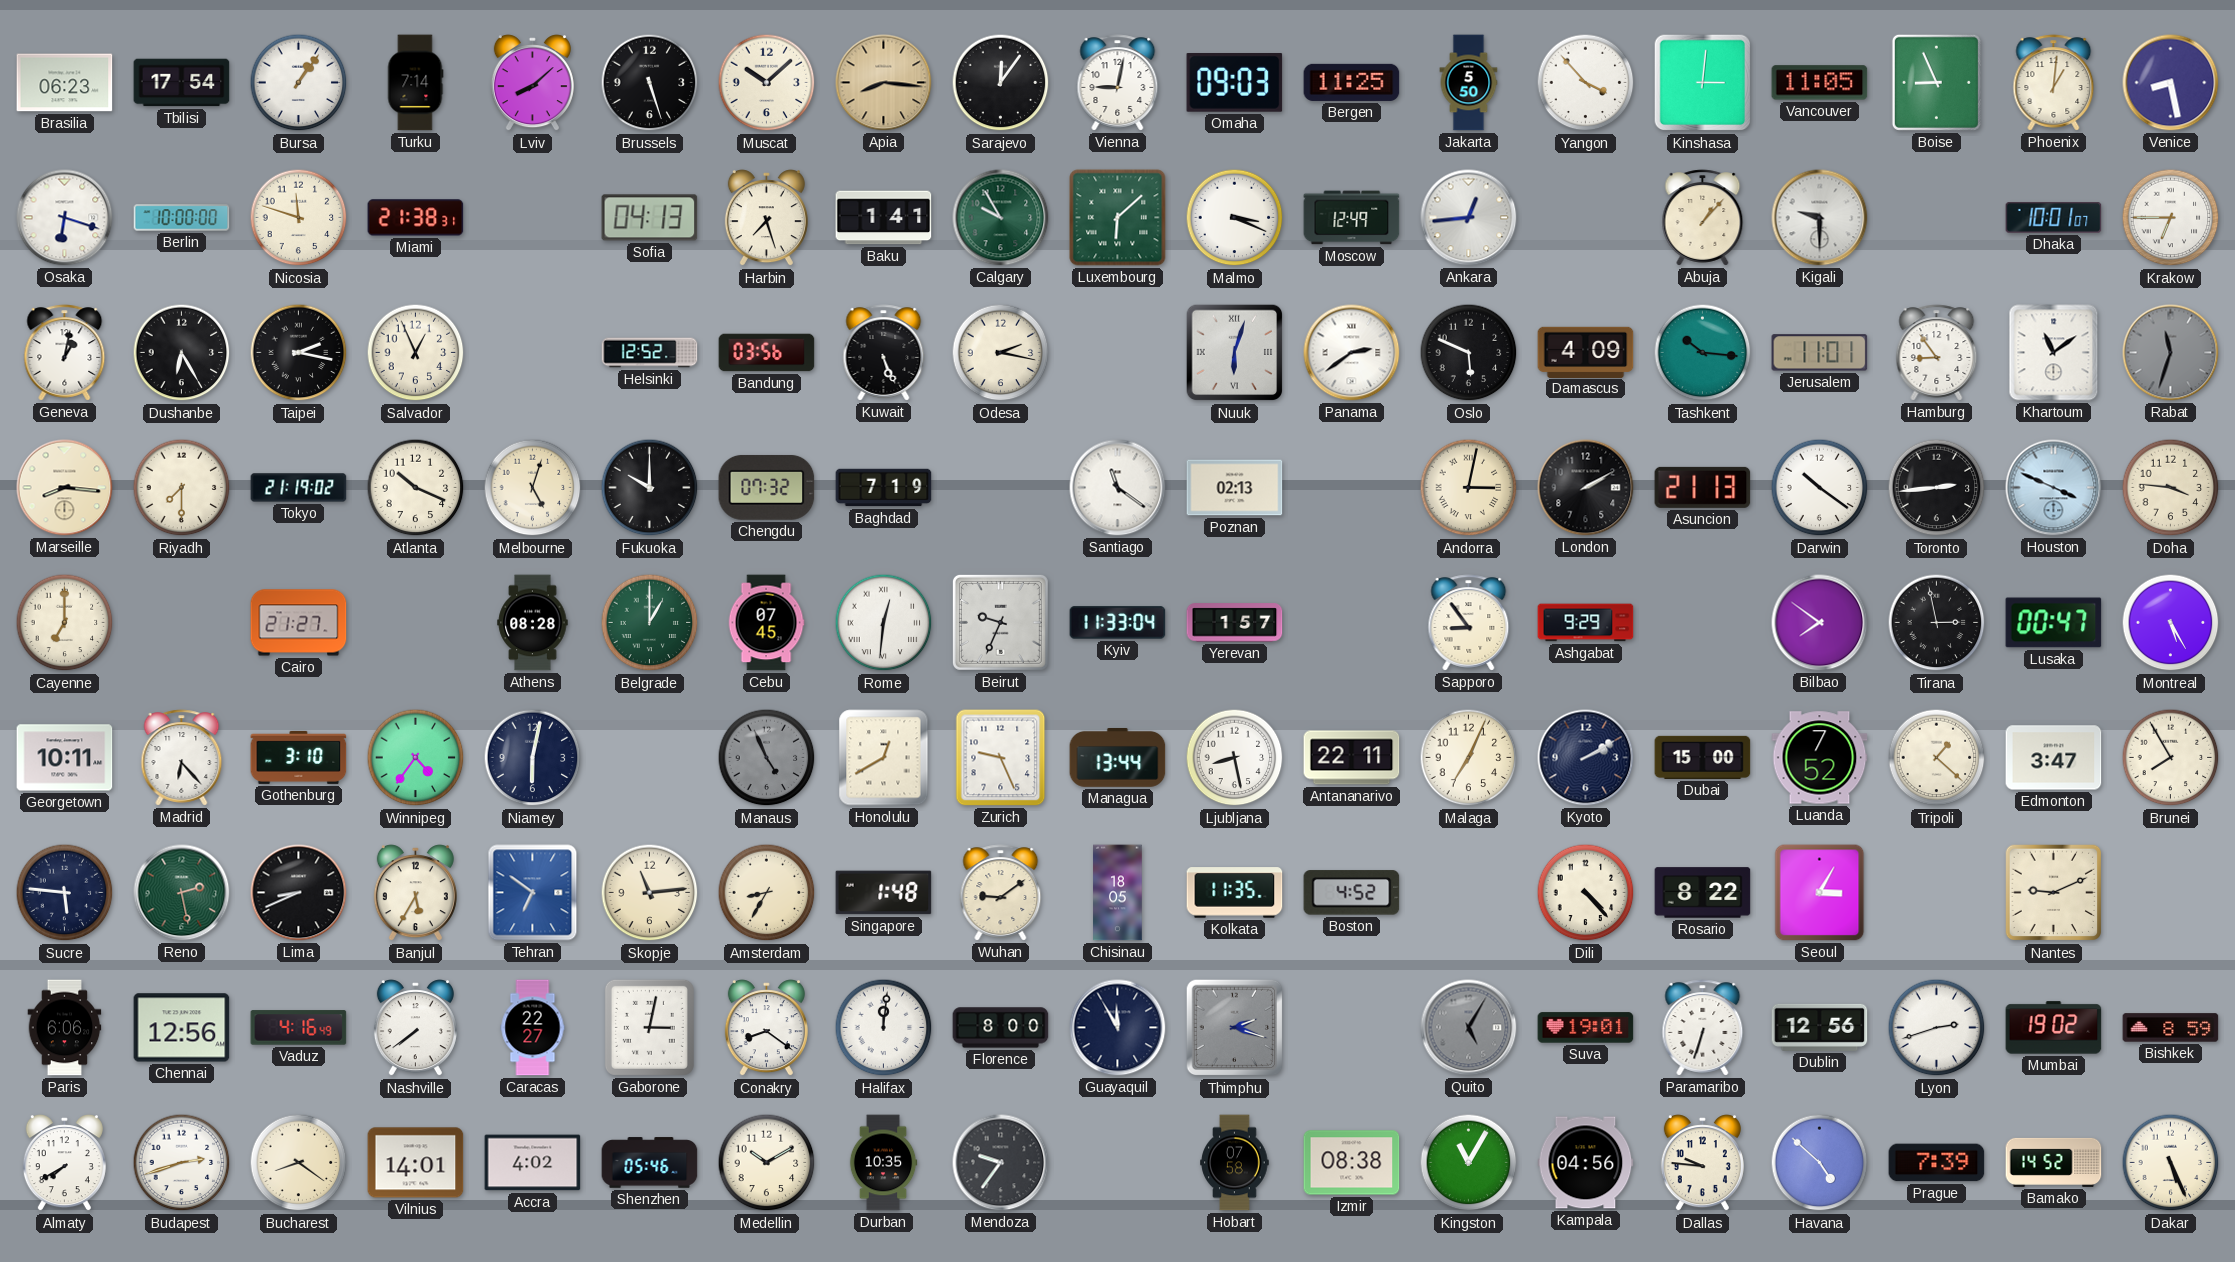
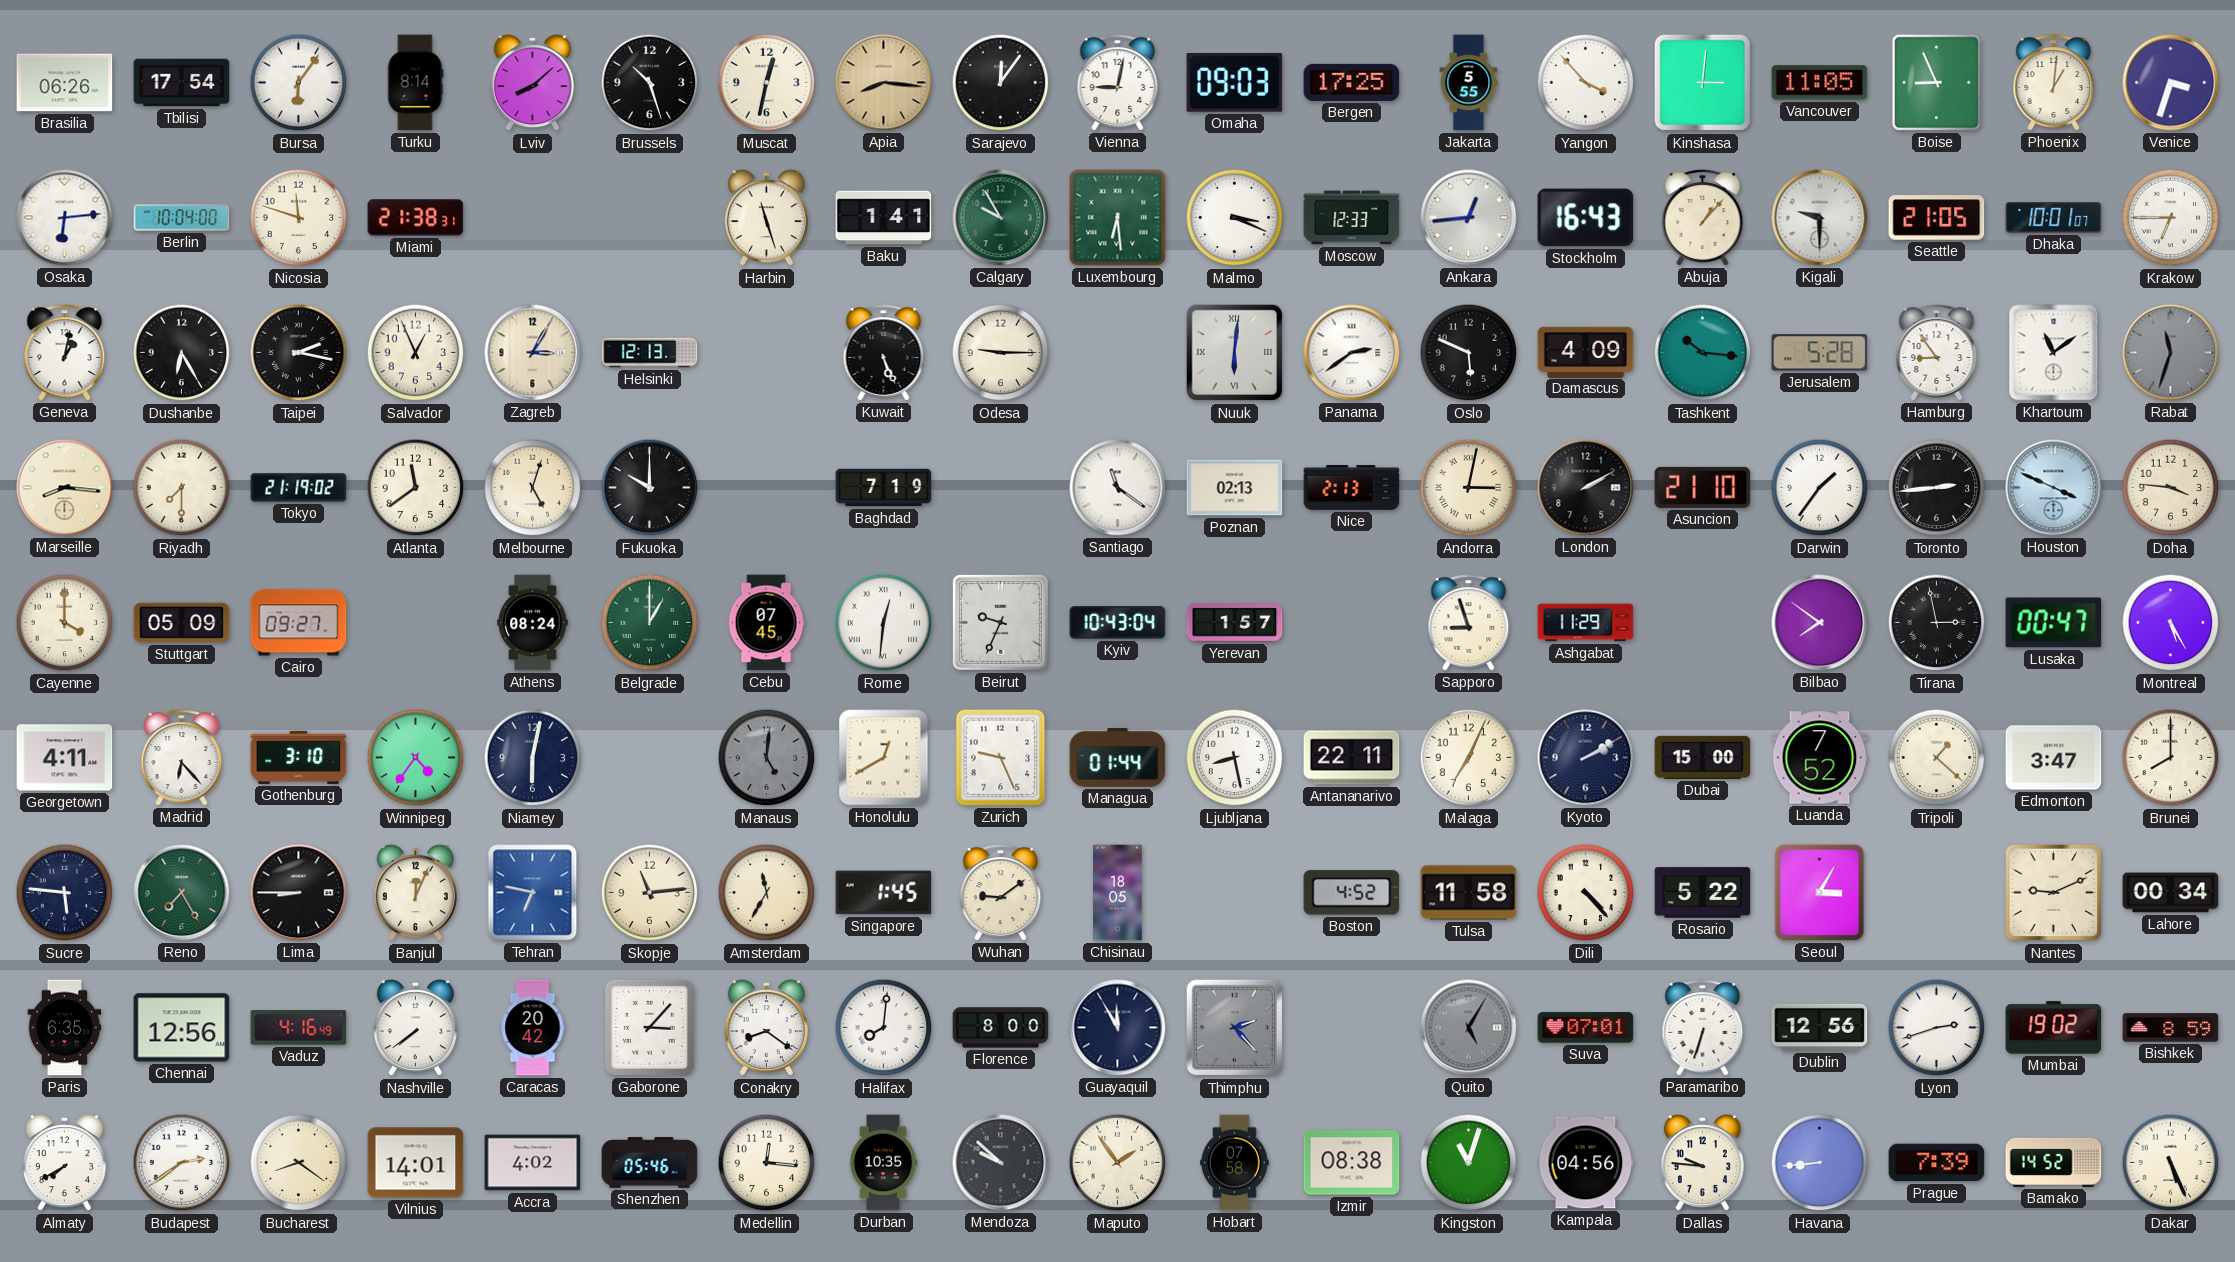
Brasilia: 06:23 -> 06:26 (65, 83)
Bursa: 1:06 -> 6:06 (299, 83)
Turku: 7:14 -> 8:14 (415, 83)
Brussels: 5:27 -> 10:27 (650, 83)
Muscat: 10:08 -> 12:32 (767, 83)
Bergen: 11:25 -> 17:25 (1352, 82)
Jakarta: 5:50 -> 5:55 (1469, 83)
Venice: 8:28 -> 3:33 (2171, 83)
Osaka: 6:18 -> 6:14 (65, 218)
Berlin: 10:00 -> 10:04 (182, 218)
Sofia: 04:13 -> none (650, 218)
Harbin: 7:27 -> 11:27 (766, 218)
Luxembourg: 6:08 -> 6:29 (1118, 218)
Moscow: 12:49 -> 12:33 (1352, 218)
Stockholm: none -> 16:43 (1586, 218)
Seattle: none -> 21:05 (1937, 218)
Zagreb: none -> 3:05 (533, 353)
Helsinki: 12:52 -> 12:13 (650, 353)
Bandung: 03:56 -> none (767, 353)
Odesa: 2:17 -> 9:15 (1001, 353)
Nuuk: 6:03 -> 6:01 (1235, 353)
Jerusalem: 11:01 -> 5:28 (1820, 353)
Atlanta: 10:19 -> 11:39 (416, 488)
Chengdu: 07:32 -> none (767, 487)
Nice: none -> 2:13 (1352, 488)
Asuncion: 21:13 -> 21:10 (1703, 487)
Darwin: 10:21 -> 1:36 (1820, 488)
Cayenne: 7:00 -> 4:00 (65, 623)
Stuttgart: none -> 05:09 (182, 623)
Cairo: 21:27 -> 09:27 (299, 623)
Athens: 08:28 -> 08:24 (533, 623)
Kyiv: 11:33 -> 10:43 (1118, 623)
Sapporo: 8:54 -> 8:57 (1469, 623)
Ashgabat: 9:29 -> 11:29 (1586, 623)
Georgetown: 10:11 -> 4:11 (65, 758)
Manaus: 4:56 -> 5:01 (767, 758)
Managua: 13:44 -> 01:44 (1118, 758)
Brunei: 7:55 -> 8:00 (2171, 758)
Reno: 2:28 -> 7:25 (182, 893)
Lima: 8:41 -> 8:45 (299, 893)
Banjul: 5:35 -> 12:04 (415, 893)
Tehran: 6:51 -> 6:47 (533, 893)
Amsterdam: 8:35 -> 11:35 (767, 893)
Singapore: 1:48 -> 1:45 (884, 893)
Kolkata: 11:35 -> none (1235, 893)
Tulsa: none -> 11:58 (1469, 893)
Rosario: 8:22 -> 5:22 (1703, 893)
Lahore: none -> 00:34 (2171, 893)
Paris: 6:06 -> 6:35 (65, 1028)
Caracas: 22:27 -> 20:42 (533, 1028)
Gaborone: 3:02 -> 3:07 (649, 1027)
Halifax: 12:01 -> 8:01 (884, 1028)
Thimphu: 2:18 -> 2:23 (1235, 1028)
Suva: 19:01 -> 07:01 (1586, 1028)
Budapest: 2:42 -> 2:39 (182, 1163)
Medellin: 10:10 -> 12:16 (767, 1163)
Mendoza: 9:36 -> 9:52 (1001, 1163)
Maputo: none -> 1:54 (1118, 1163)
Kingston: 11:05 -> 11:03 (1469, 1163)
Havana: 4:52 -> 8:44 (1820, 1163)
